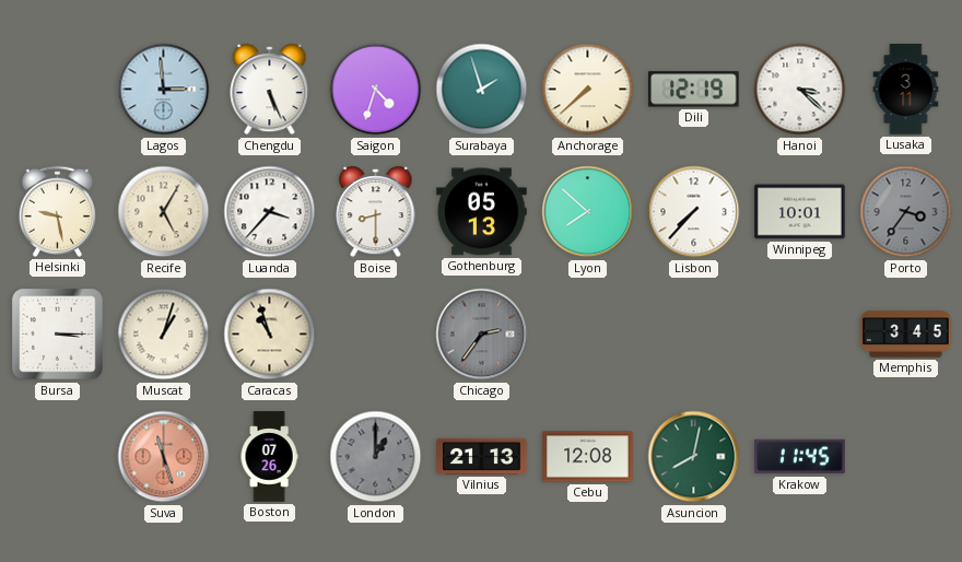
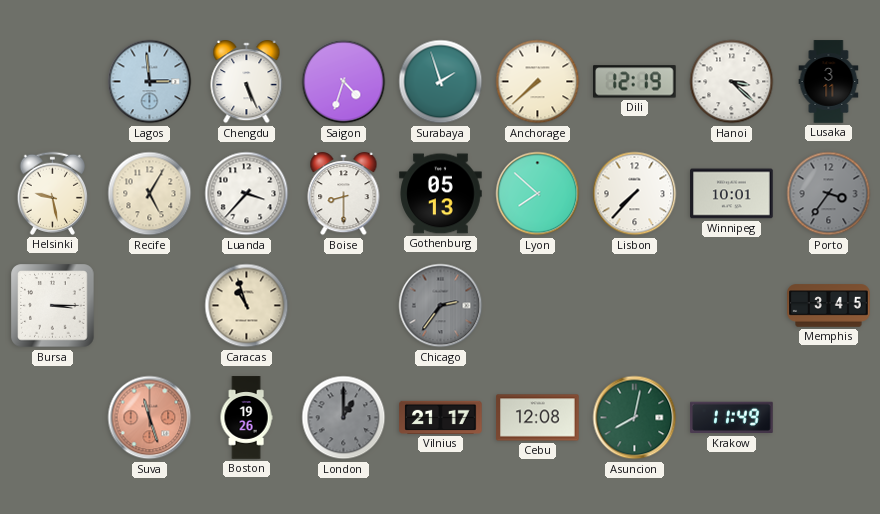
Muscat: 1:03 -> none (164, 335)
Boston: 07:26 -> 19:26 (246, 418)
Vilnius: 21:13 -> 21:17 (441, 417)
Krakow: 11:45 -> 11:49 (732, 418)
